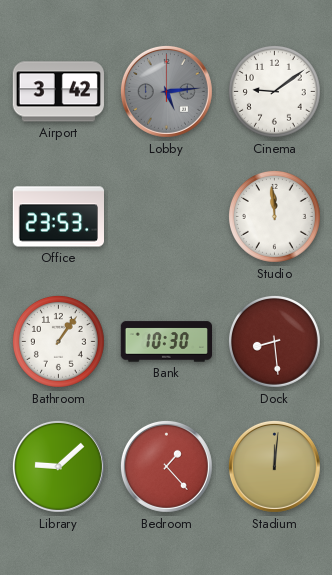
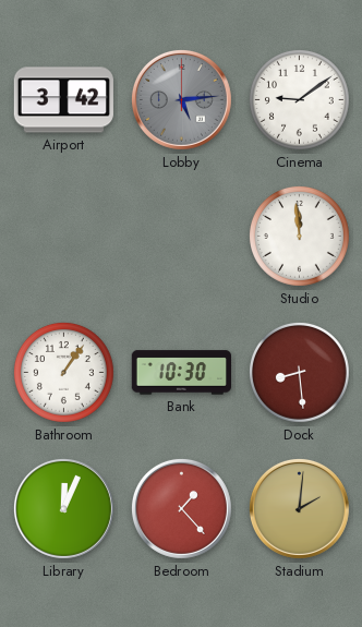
Office: 23:53 -> none (58, 217)
Library: 9:08 -> 12:04 (63, 508)
Stadium: 12:01 -> 2:01 (299, 508)
